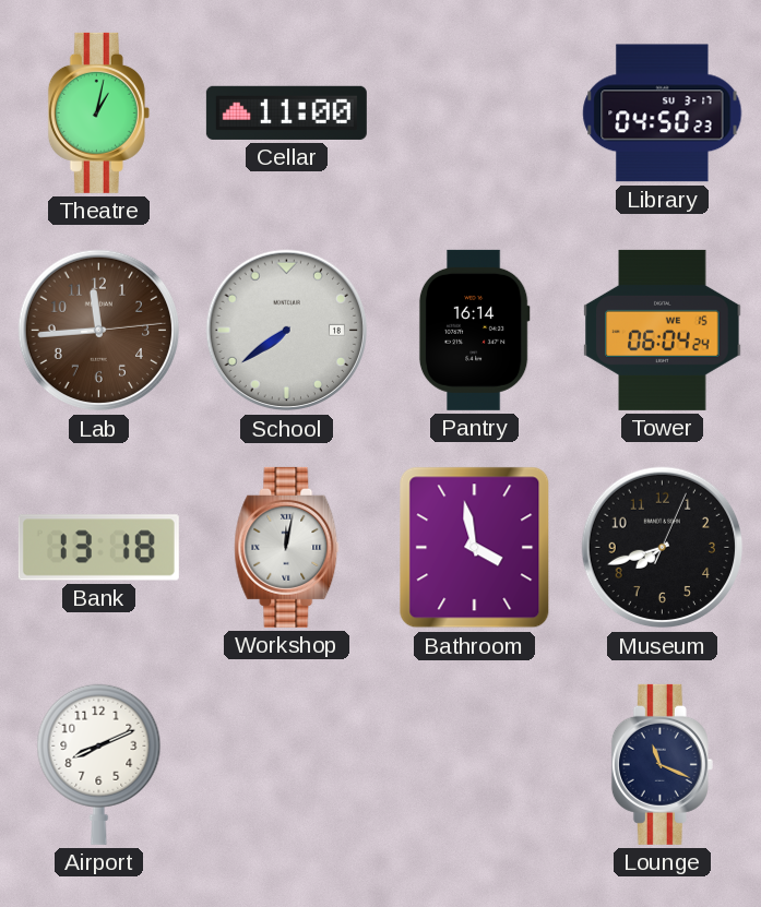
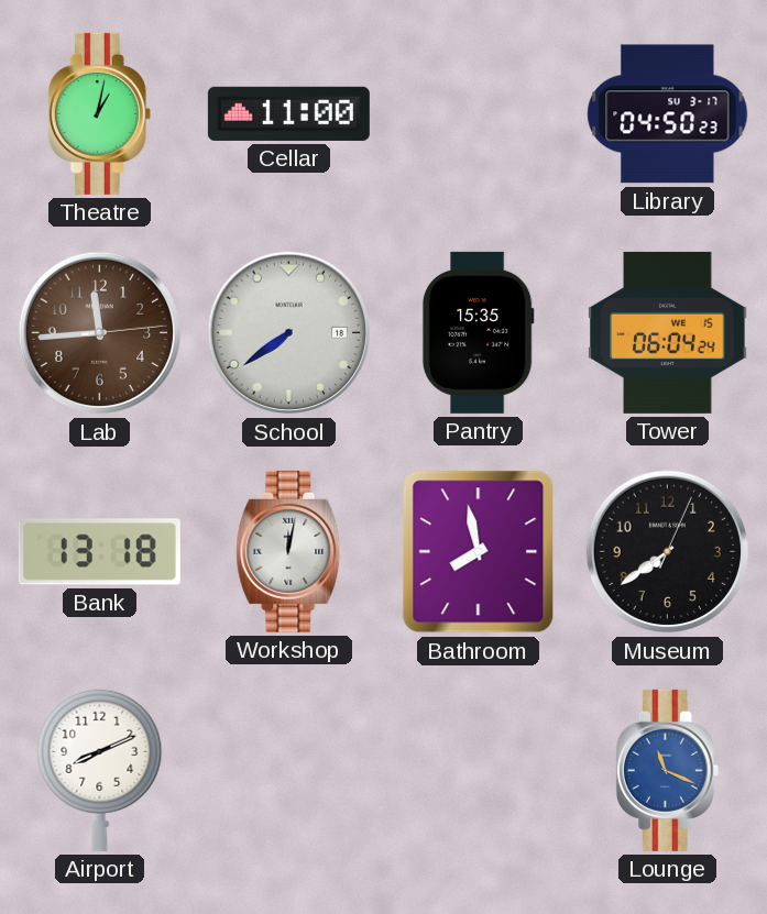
Pantry: 16:14 -> 15:35 (478, 332)
Bathroom: 3:58 -> 7:58 (479, 552)
Museum: 7:42 -> 7:39 (668, 552)
Lounge dial: navy -> blue (667, 770)
